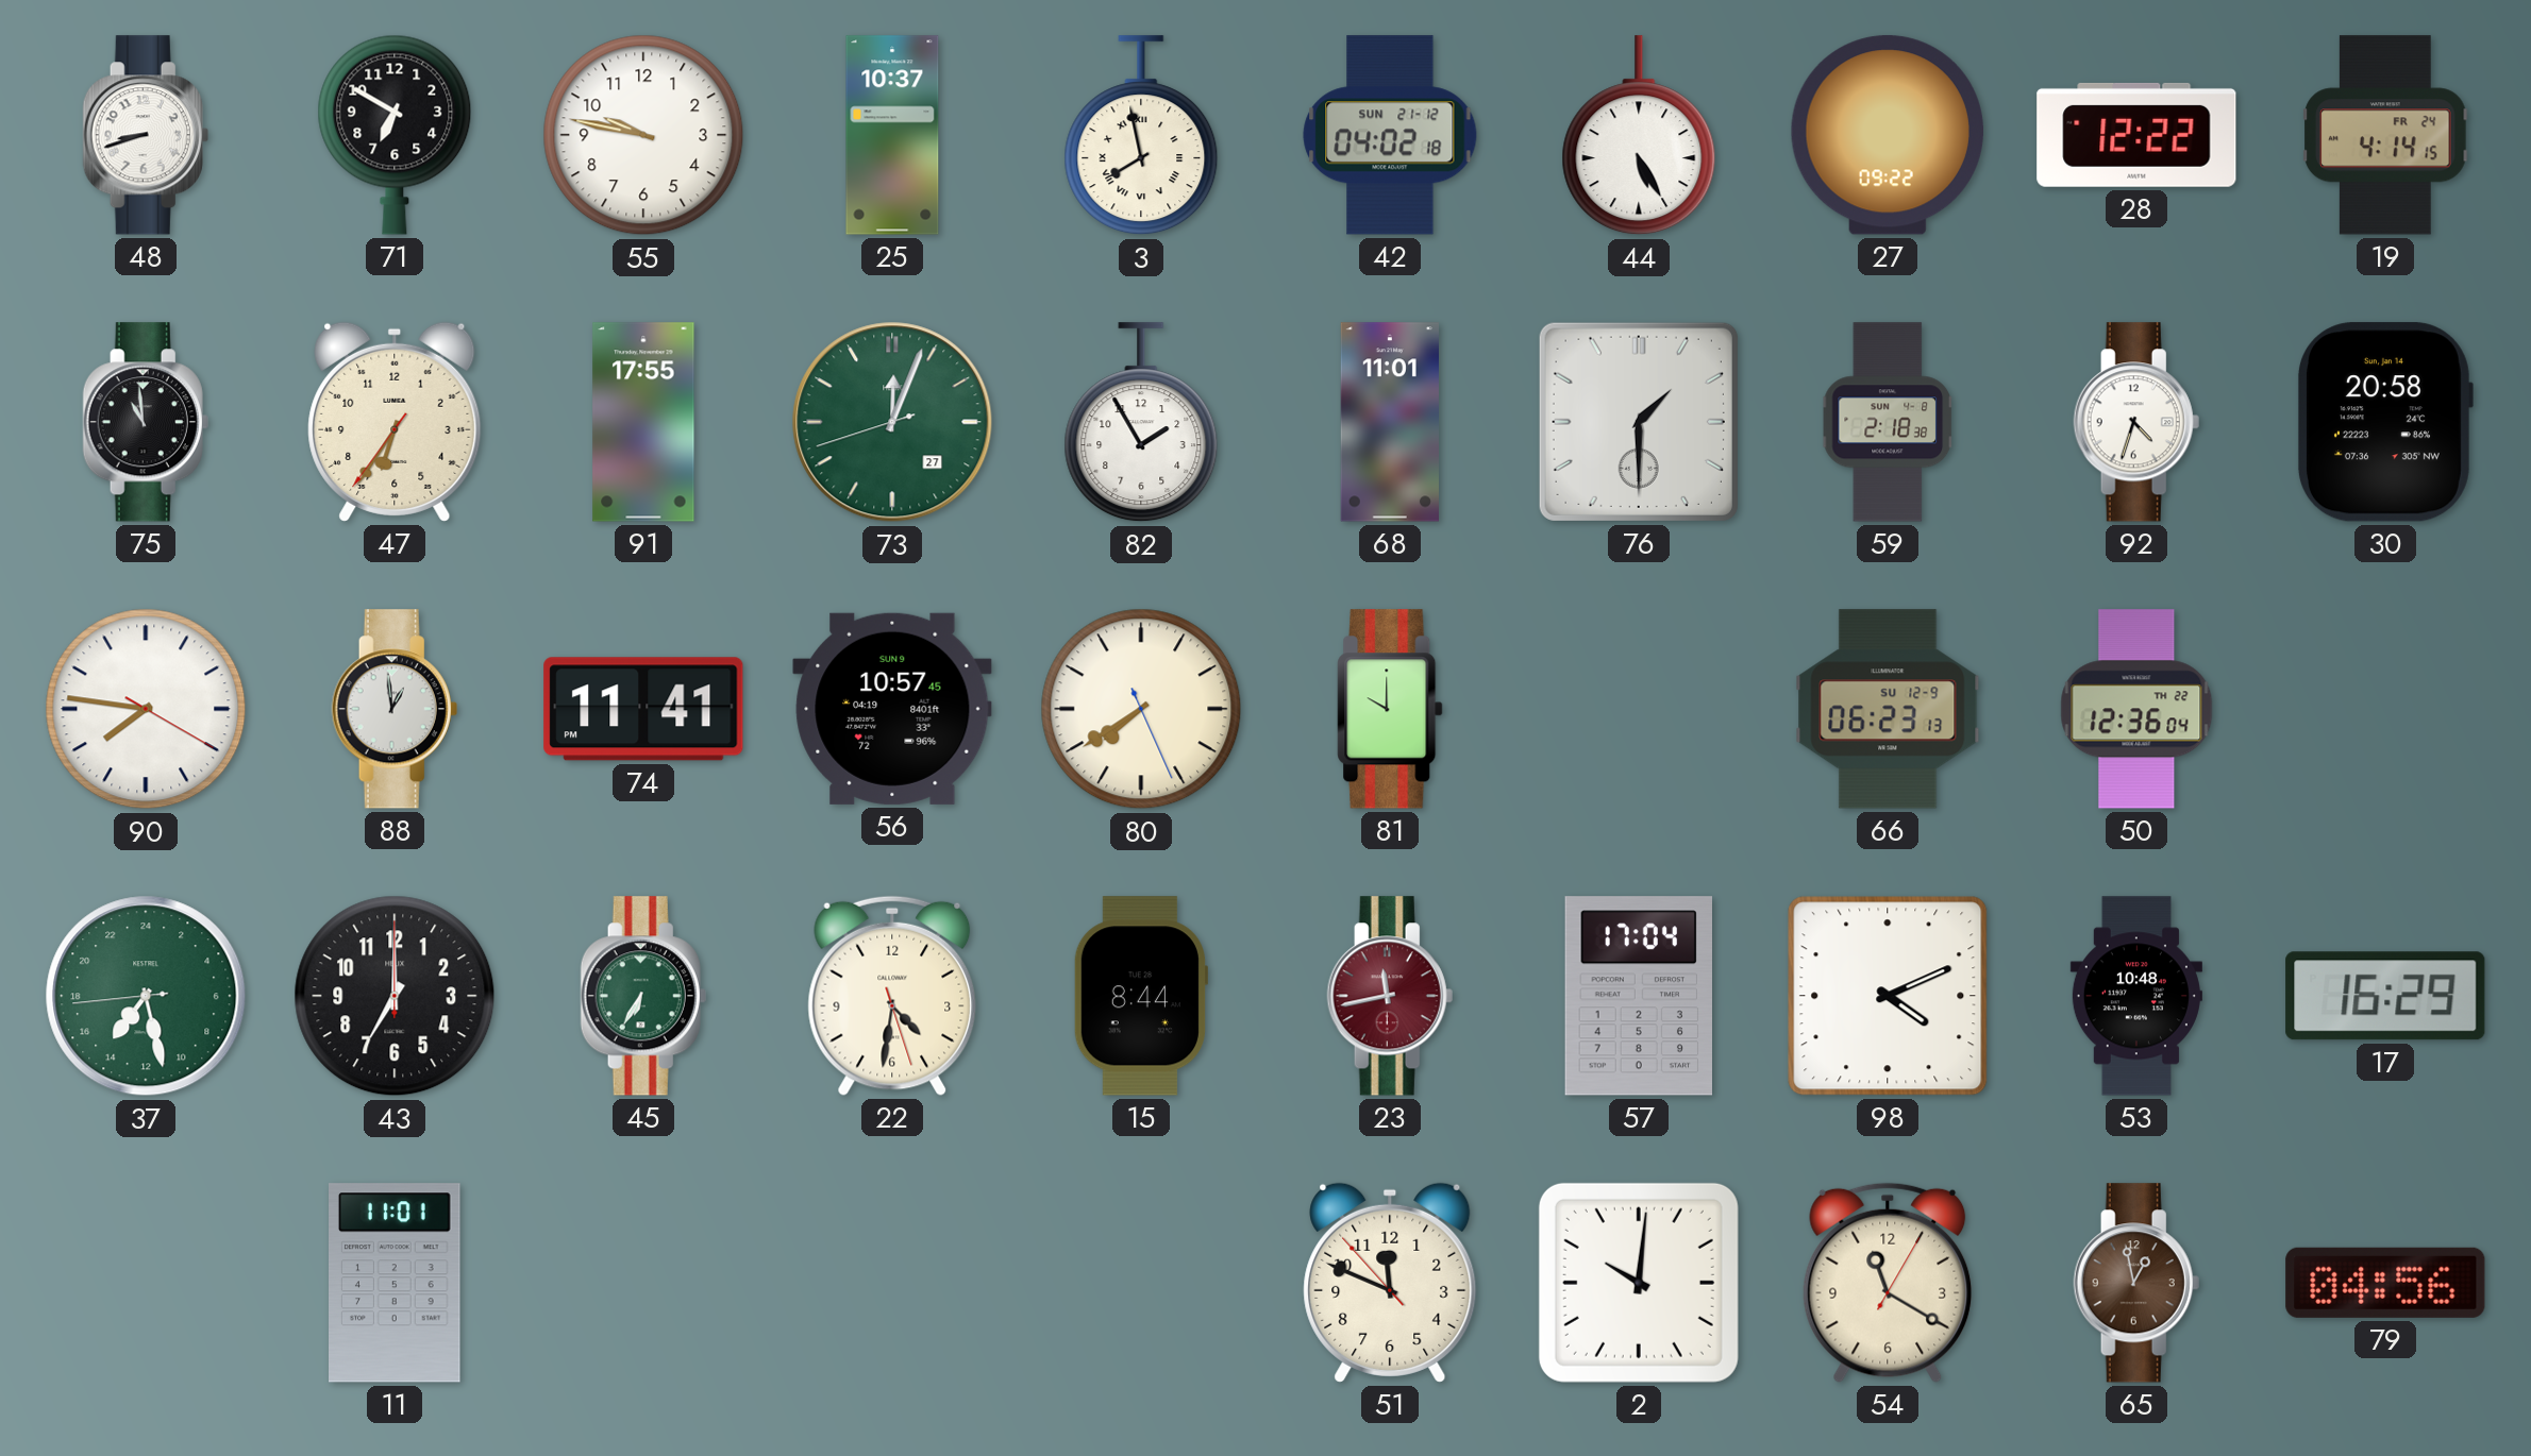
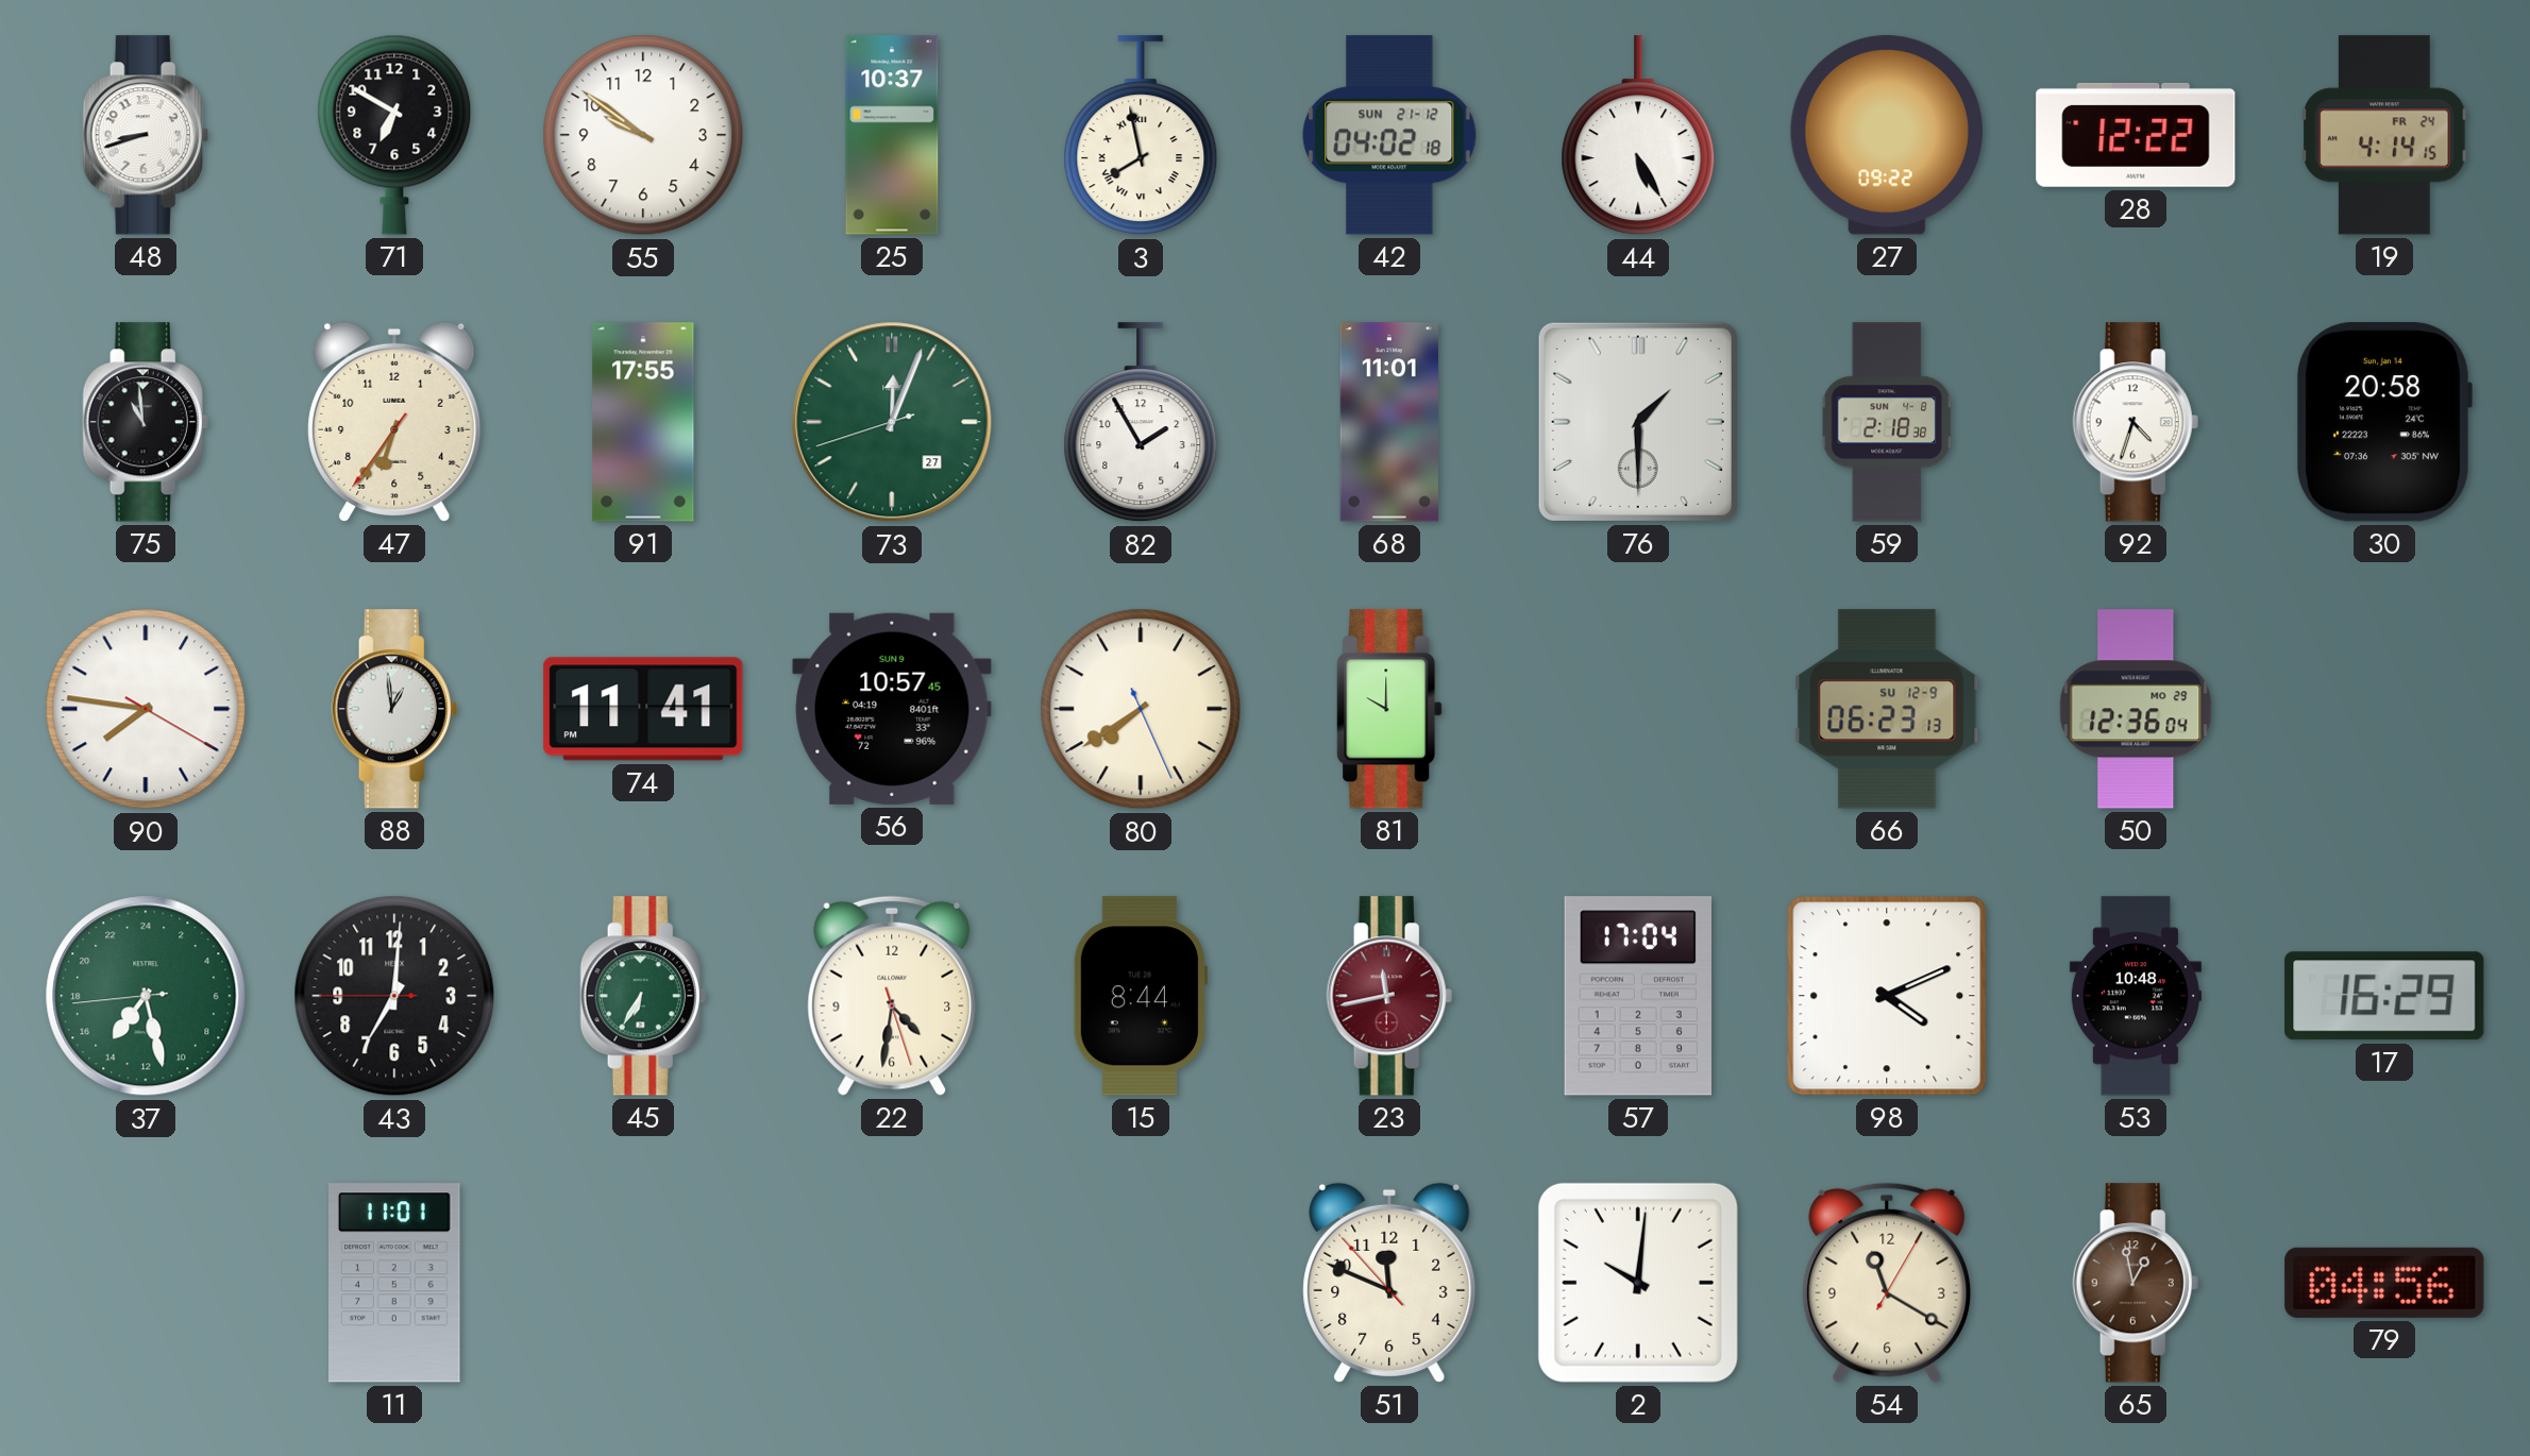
55: 9:47 -> 9:51 (643, 135)
50 date: TH 22 -> MO 29 (2136, 709)
43: 7:00:00 -> 7:00:45 (394, 996)
